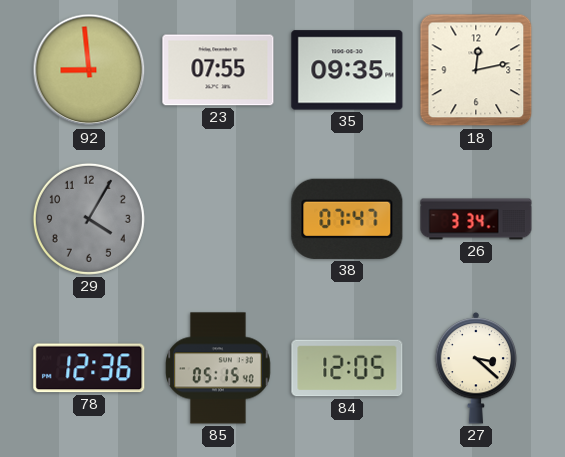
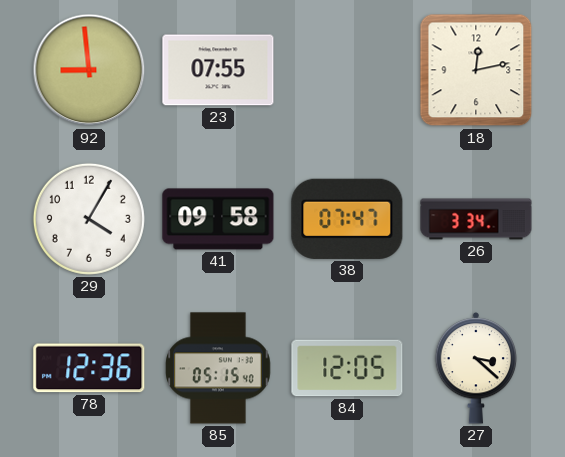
35: 09:35 -> none (347, 70)
29 dial: grey -> white (89, 219)
41: none -> 09:58 (218, 219)
